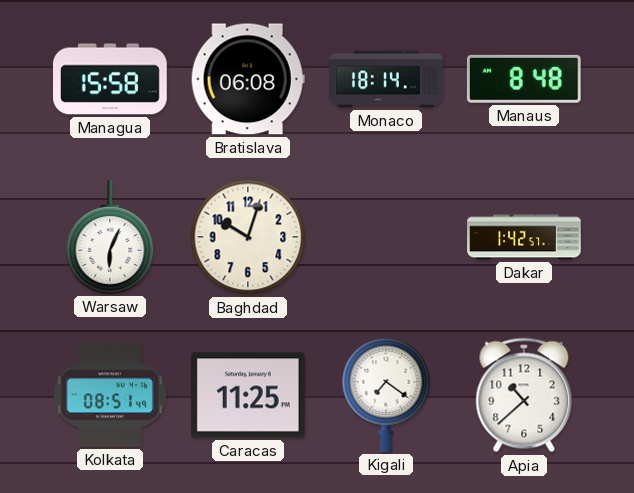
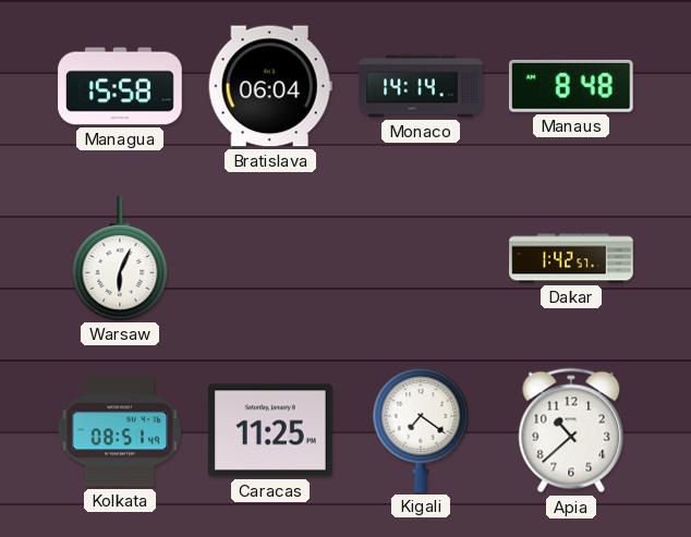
Bratislava: 06:08 -> 06:04 (270, 86)
Monaco: 18:14 -> 14:14 (421, 86)
Baghdad: 10:03 -> none (248, 237)
